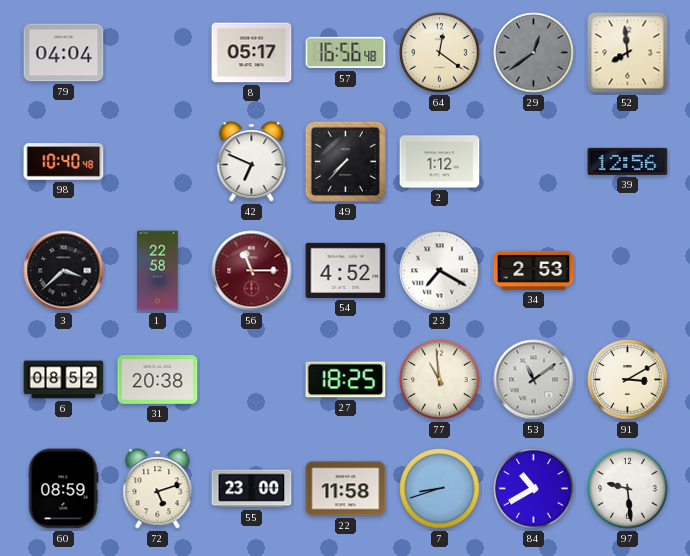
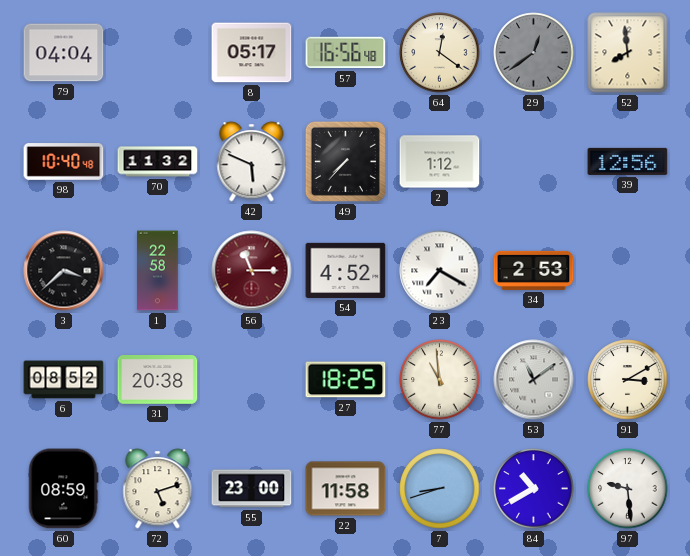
70: none -> 11:32 (158, 162)
42: 6:49 -> 5:49 (252, 162)
